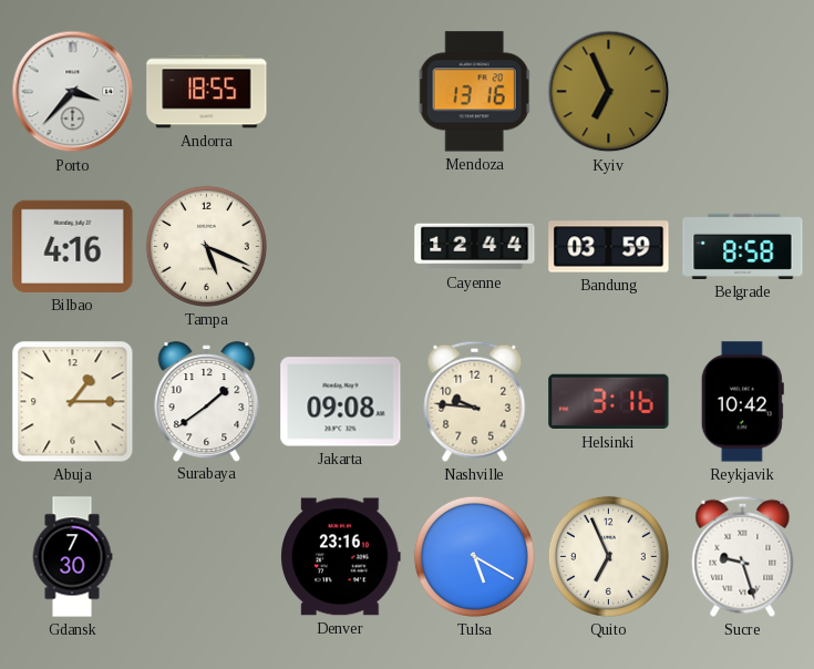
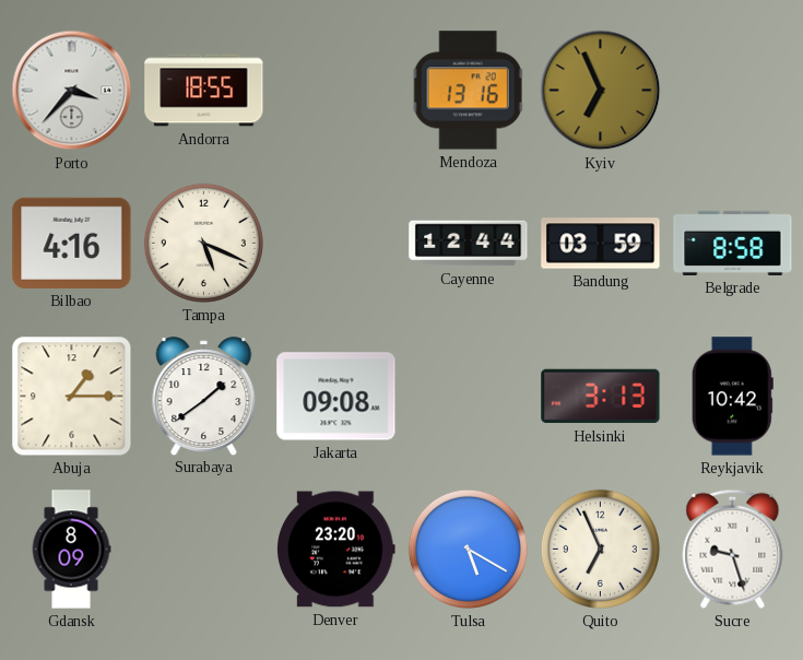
Nashville: 9:46 -> none (475, 401)
Helsinki: 3:16 -> 3:13 (601, 397)
Gdansk: 7:30 -> 8:09 (71, 550)
Denver: 23:16 -> 23:20 (336, 550)
